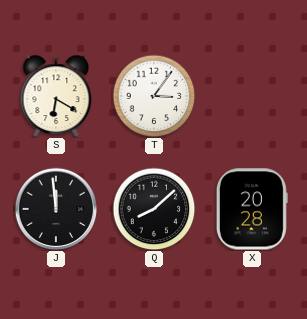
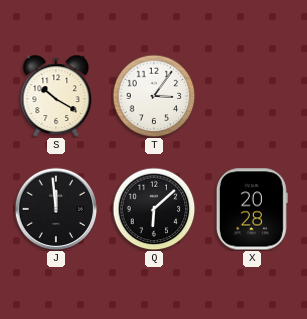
S: 6:20 -> 10:20 (56, 96)
Q: 8:08 -> 6:08 (154, 209)
